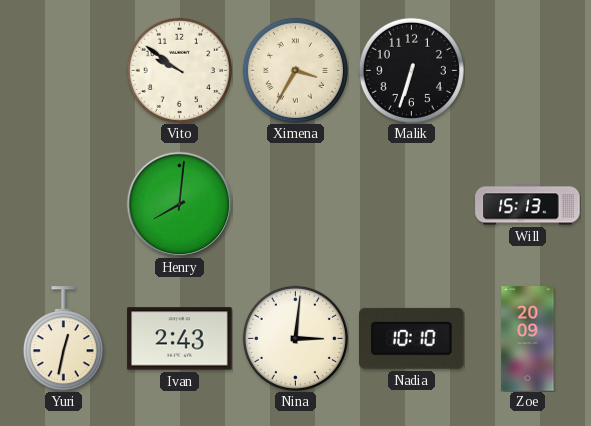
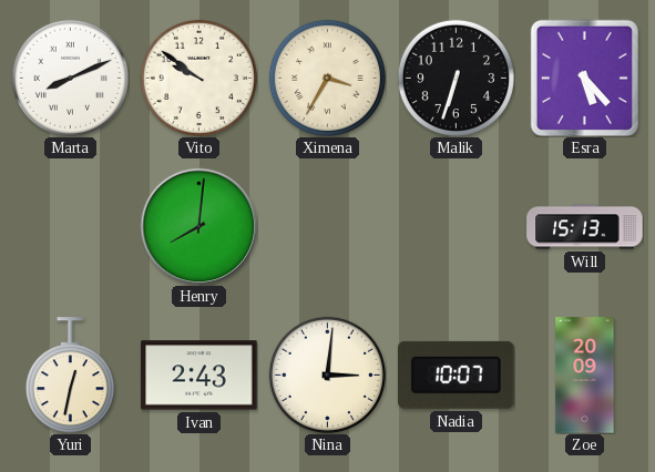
Marta: none -> 8:11 (70, 78)
Esra: none -> 5:23 (584, 78)
Nadia: 10:10 -> 10:07 (457, 374)
